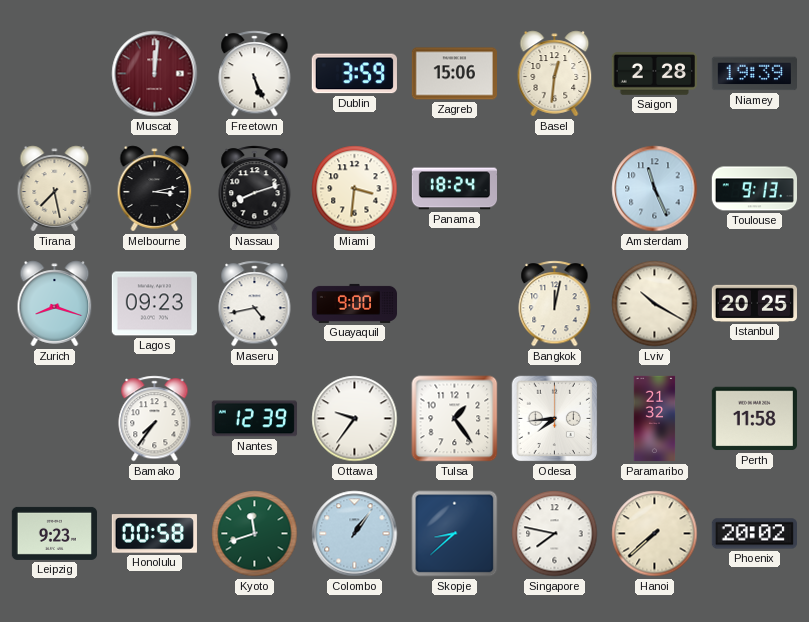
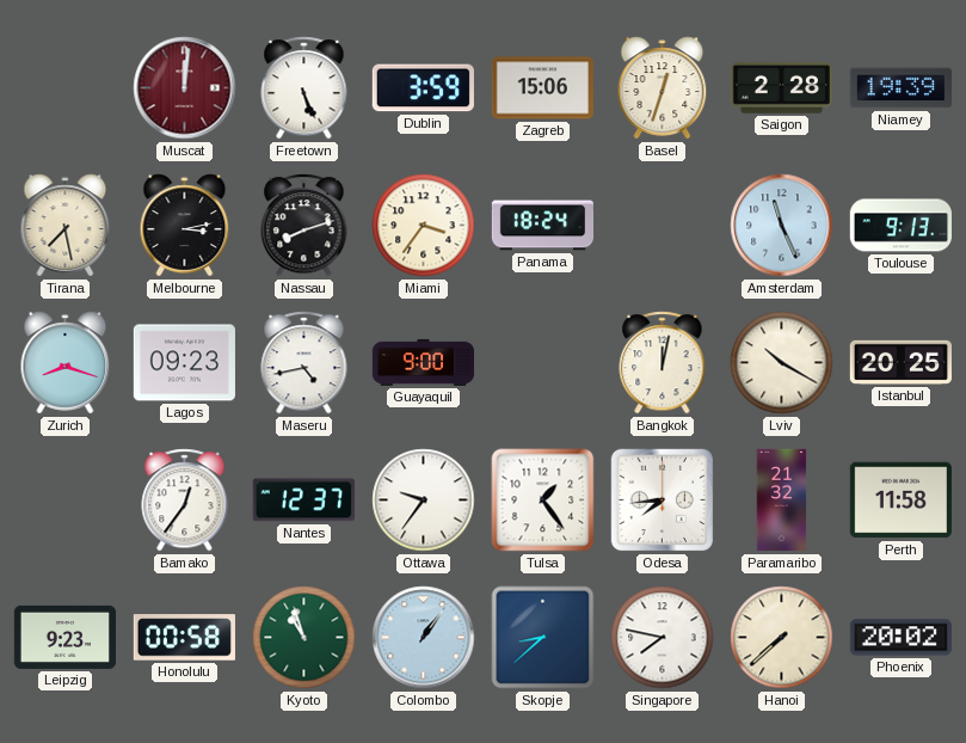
Basel: 12:31 -> 12:33 (663, 88)
Miami: 3:31 -> 3:36 (424, 226)
Bamako: 7:36 -> 12:36 (185, 501)
Nantes: 12:39 -> 12:37 (303, 501)
Kyoto: 11:42 -> 10:57 (304, 638)
